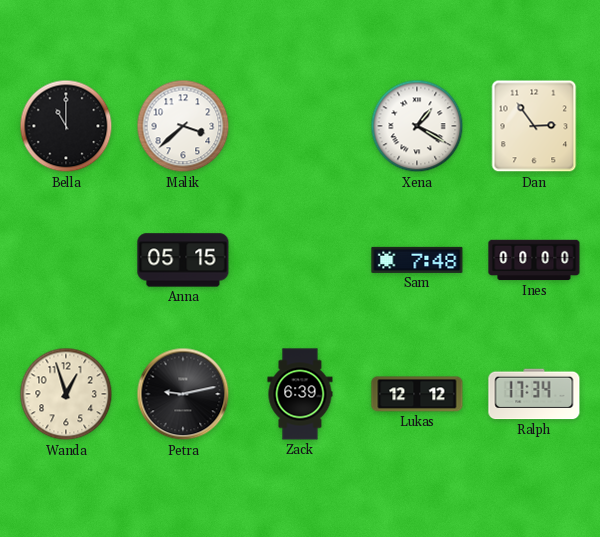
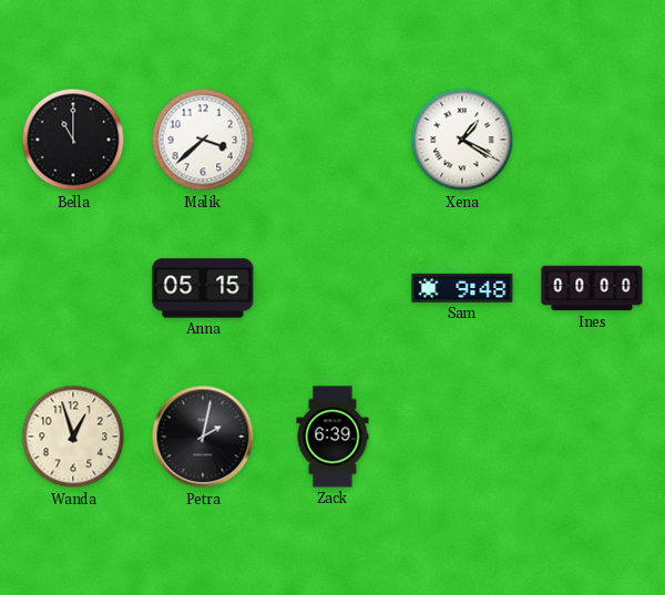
Dan: 2:54 -> none (534, 126)
Sam: 7:48 -> 9:48 (462, 288)
Petra: 9:13 -> 2:02 (203, 437)
Lukas: 12:12 -> none (417, 394)
Ralph: 17:34 -> none (534, 394)
